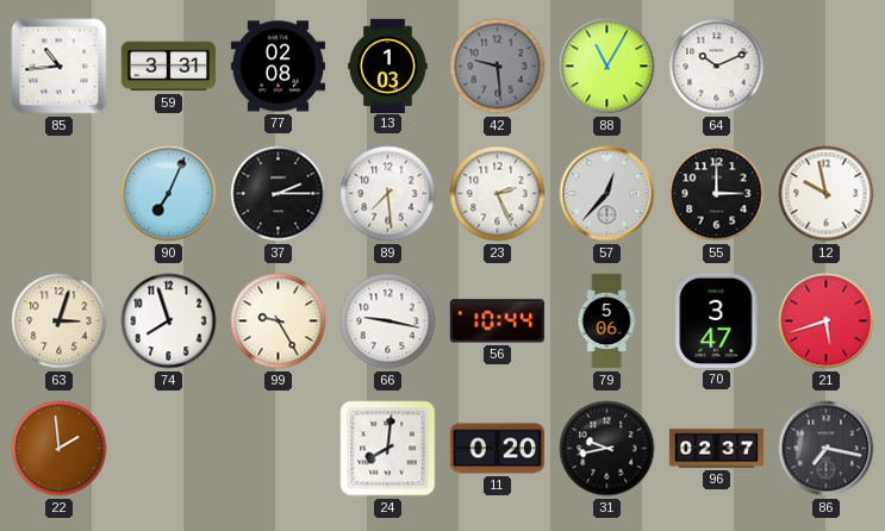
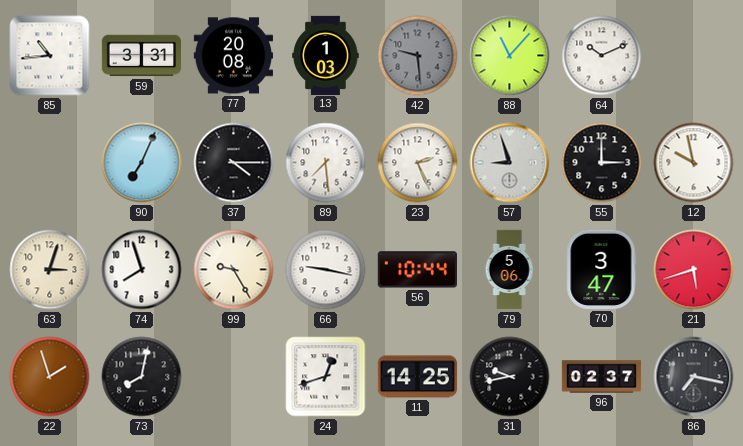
77: 02:08 -> 20:08 (233, 56)
88: 11:05 -> 11:07 (510, 56)
37: 2:15 -> 4:15 (234, 163)
57: 12:37 -> 8:57 (510, 163)
22: 1:59 -> 1:57 (50, 377)
73: none -> 8:02 (142, 377)
24: 8:01 -> 12:42 (326, 377)
11: 0:20 -> 14:25 (417, 377)
